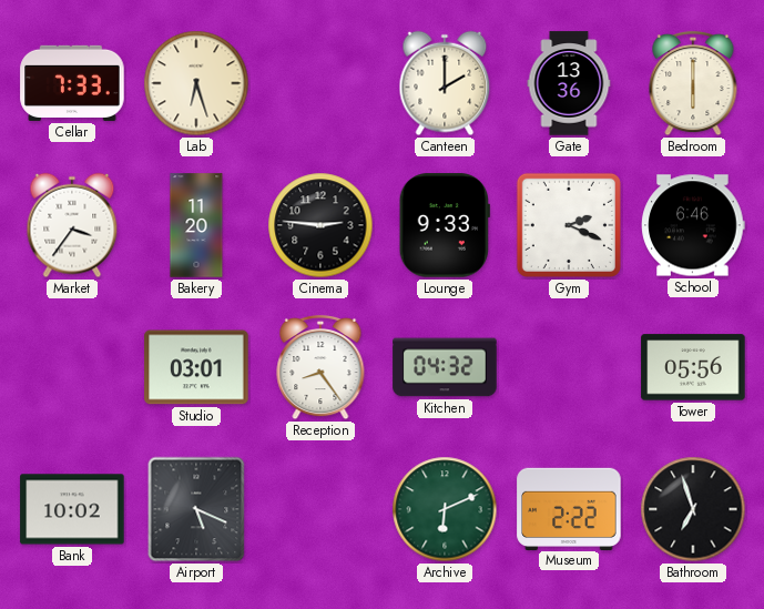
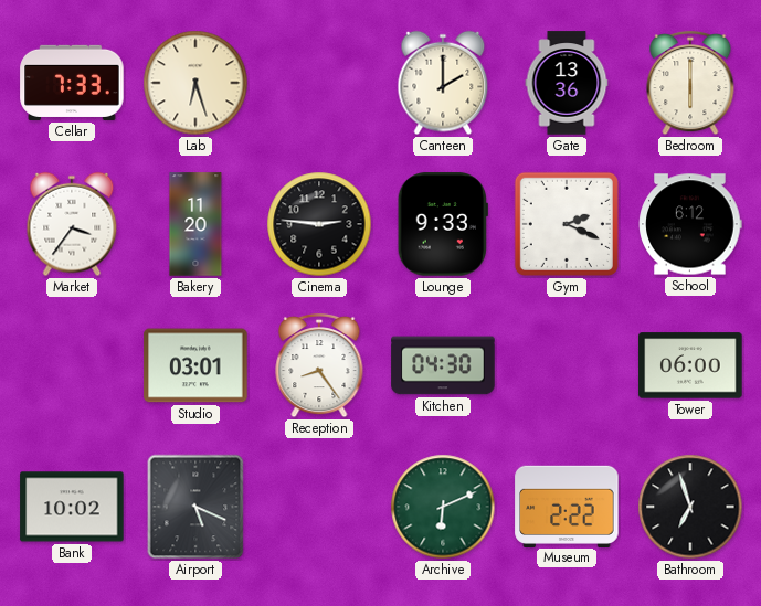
School: 6:46 -> 6:12 (690, 224)
Kitchen: 04:32 -> 04:30 (443, 365)
Tower: 05:56 -> 06:00 (690, 365)
